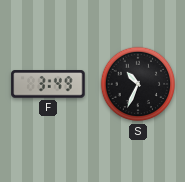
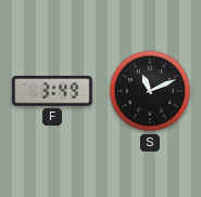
S: 10:34 -> 11:11 (150, 91)
